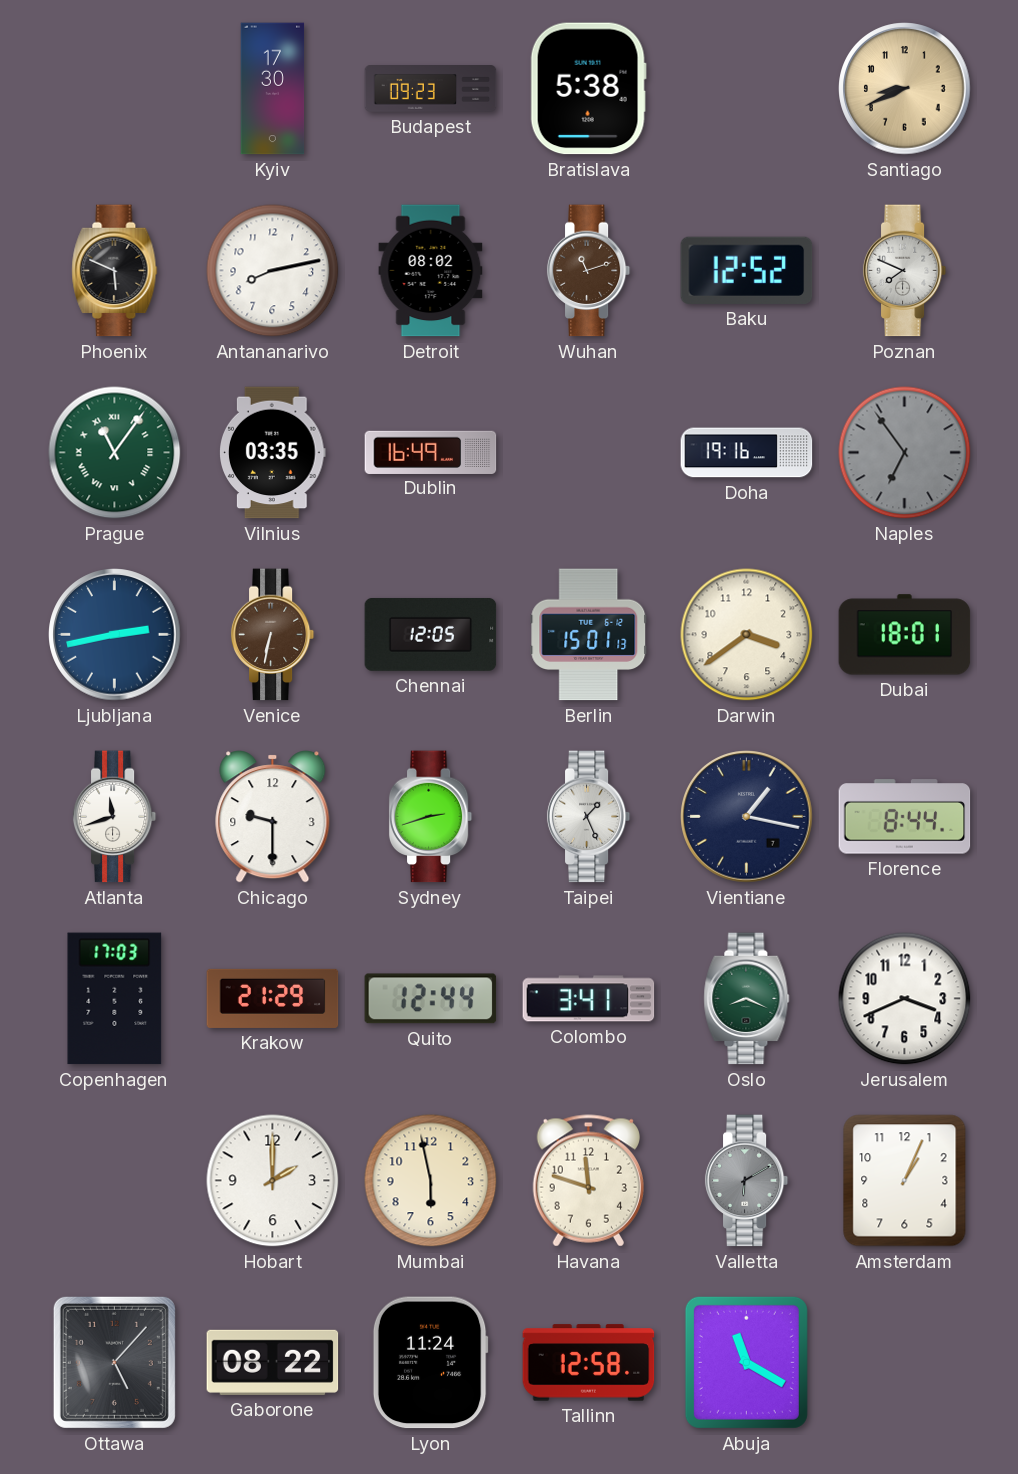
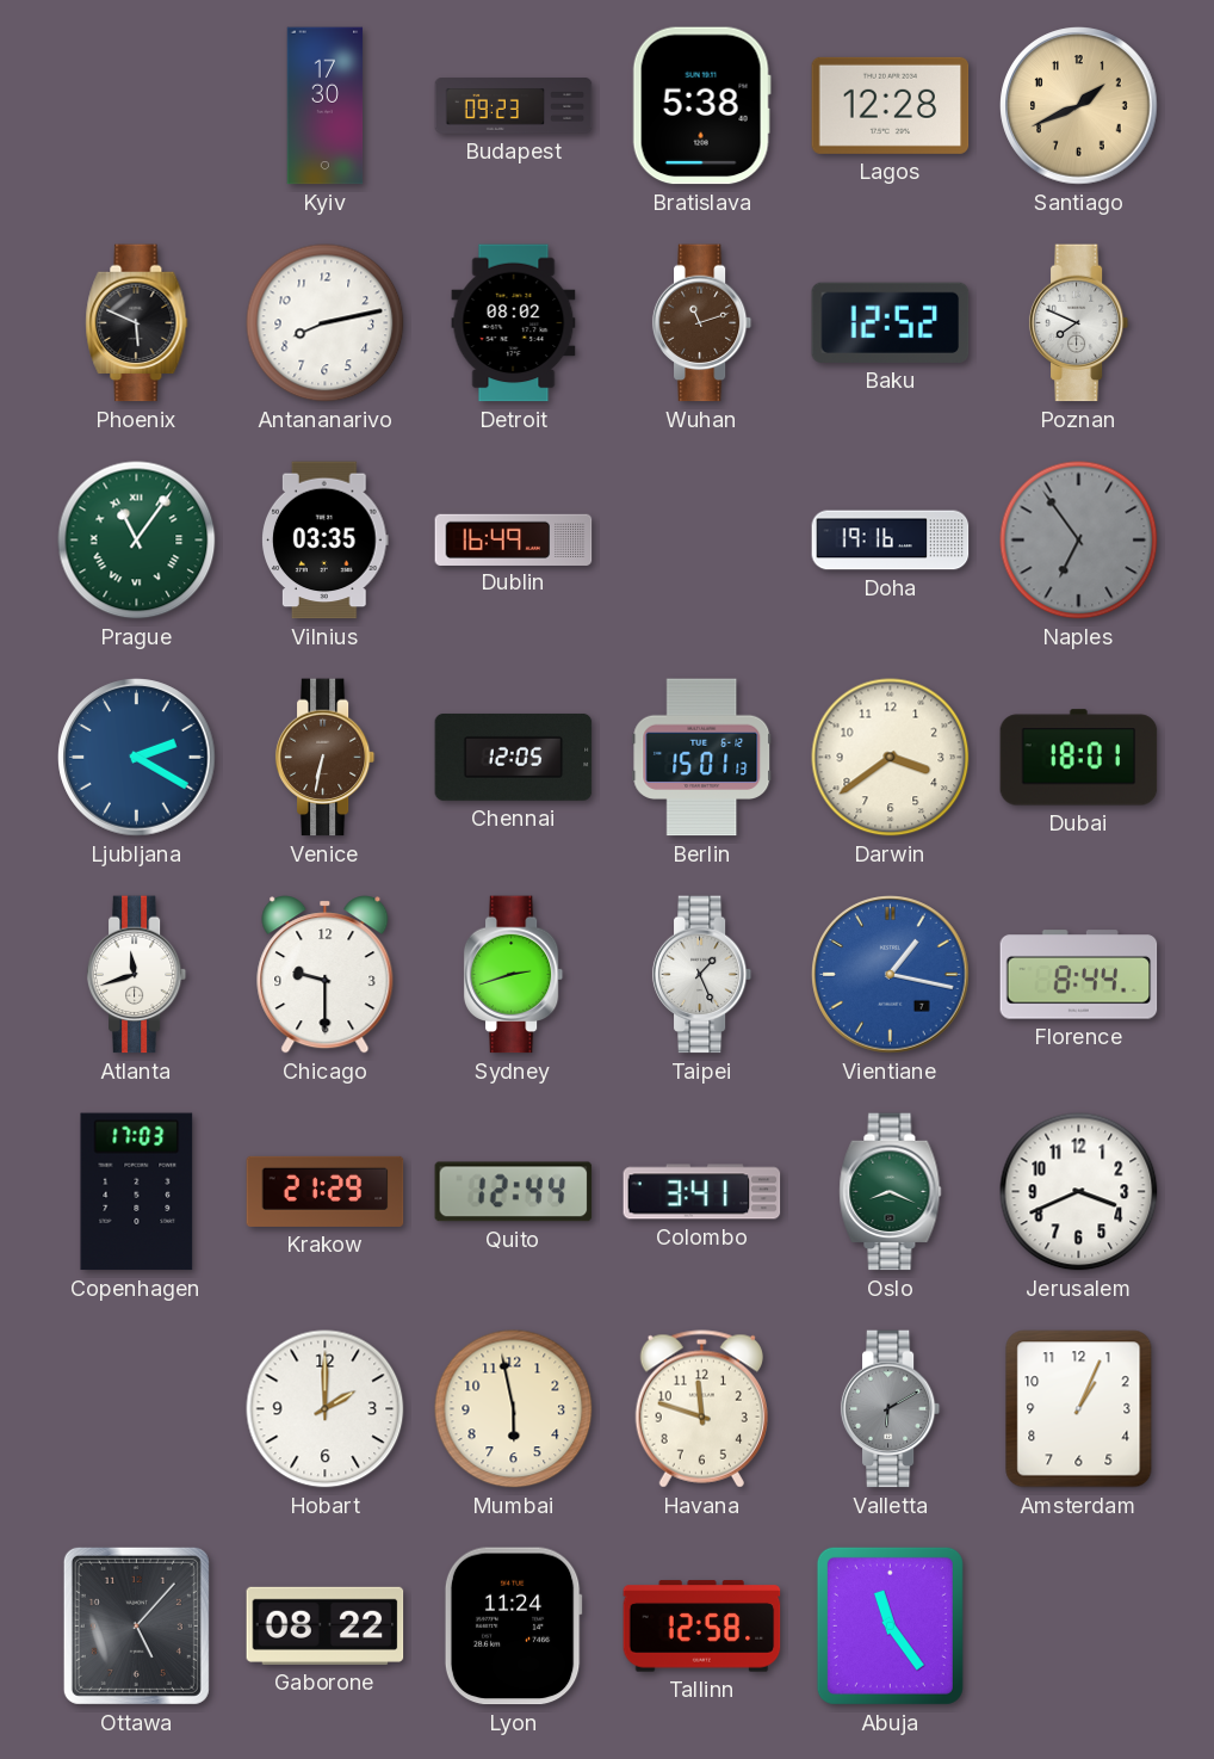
Lagos: none -> 12:28 (891, 105)
Santiago: 8:41 -> 1:41 (1079, 106)
Ljubljana: 2:43 -> 2:20 (137, 758)
Vientiane dial: navy -> blue (891, 975)
Abuja: 11:20 -> 11:24 (890, 1625)
